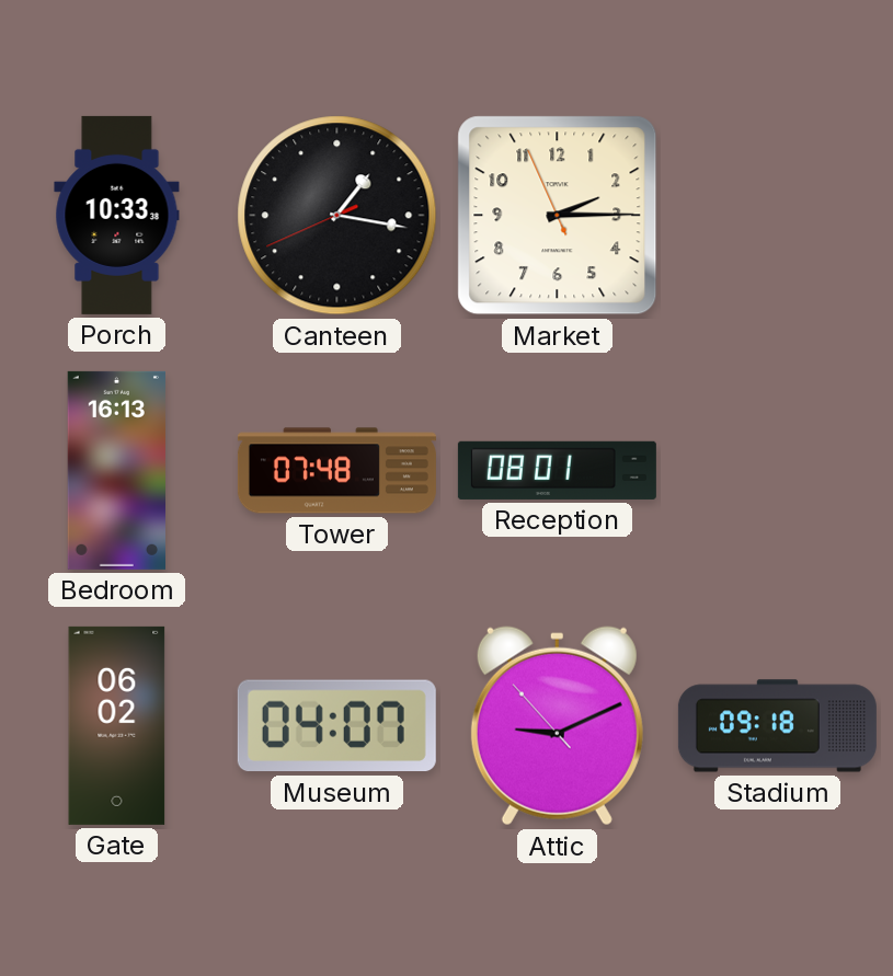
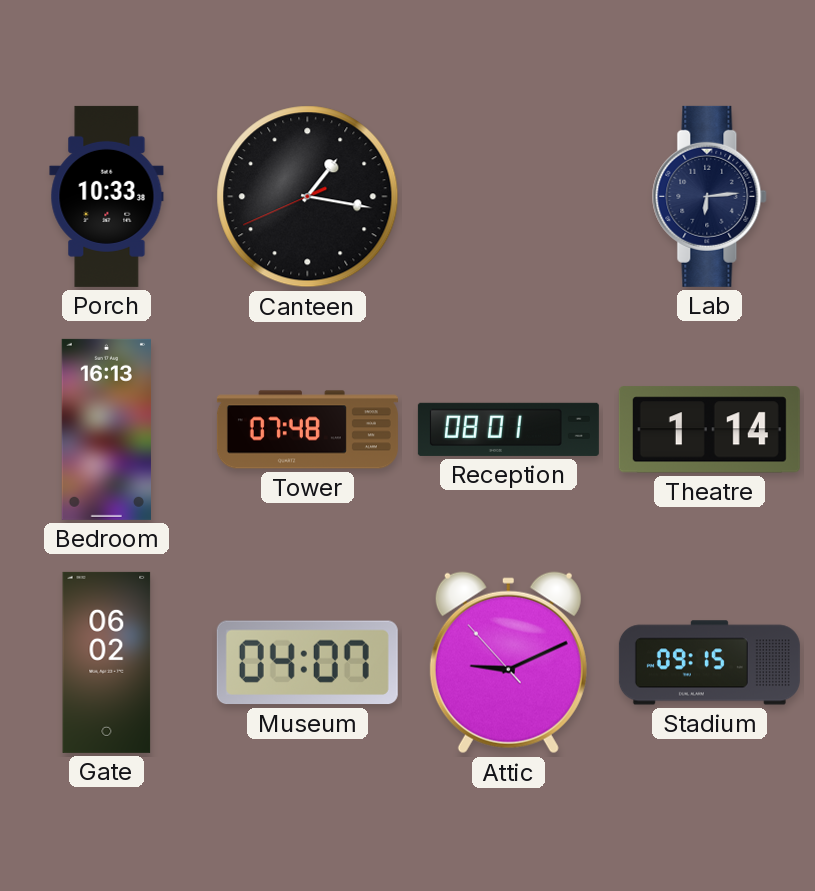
Market: 2:14 -> none (558, 216)
Lab: none -> 6:14 (710, 196)
Theatre: none -> 1:14 (709, 430)
Stadium: 09:18 -> 09:15 (709, 663)
